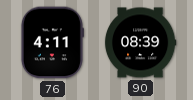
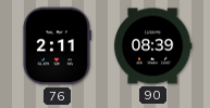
76: 4:11 -> 2:11 (57, 46)
